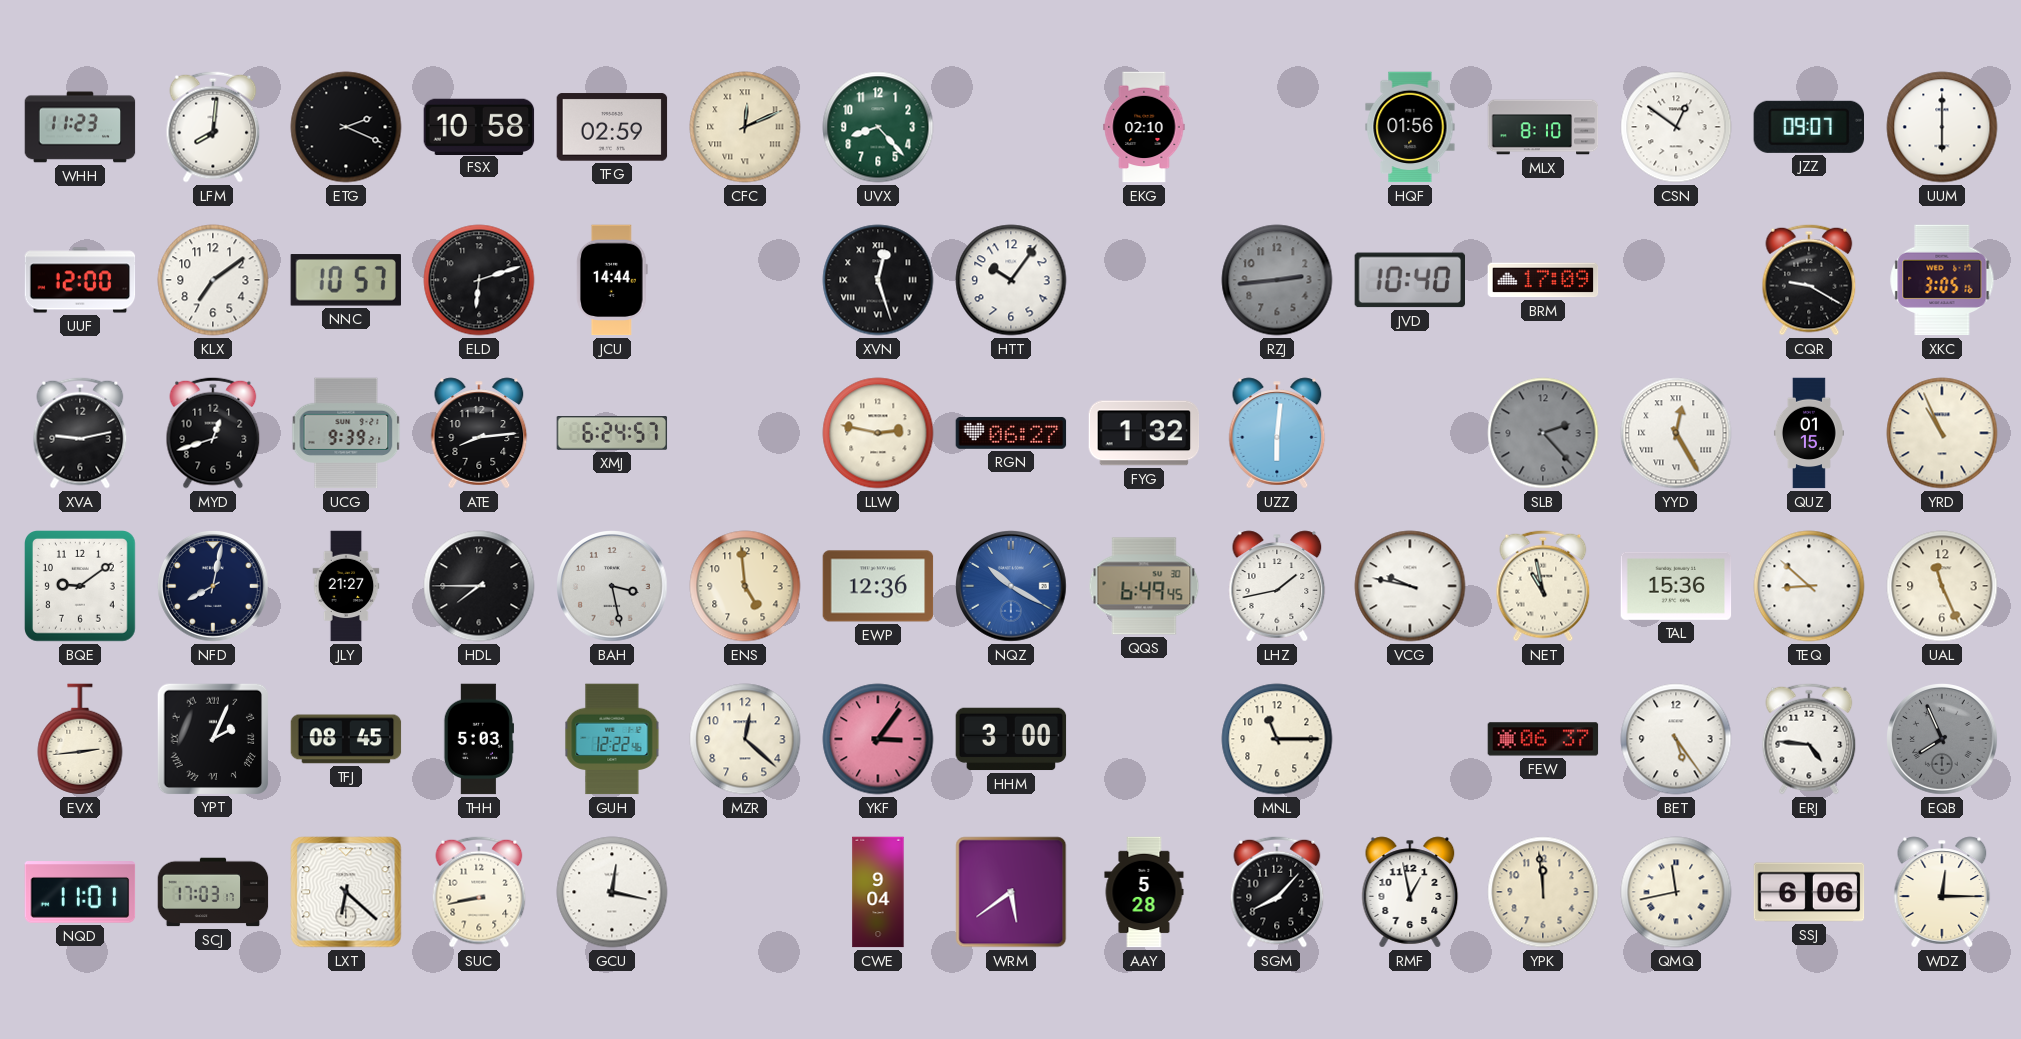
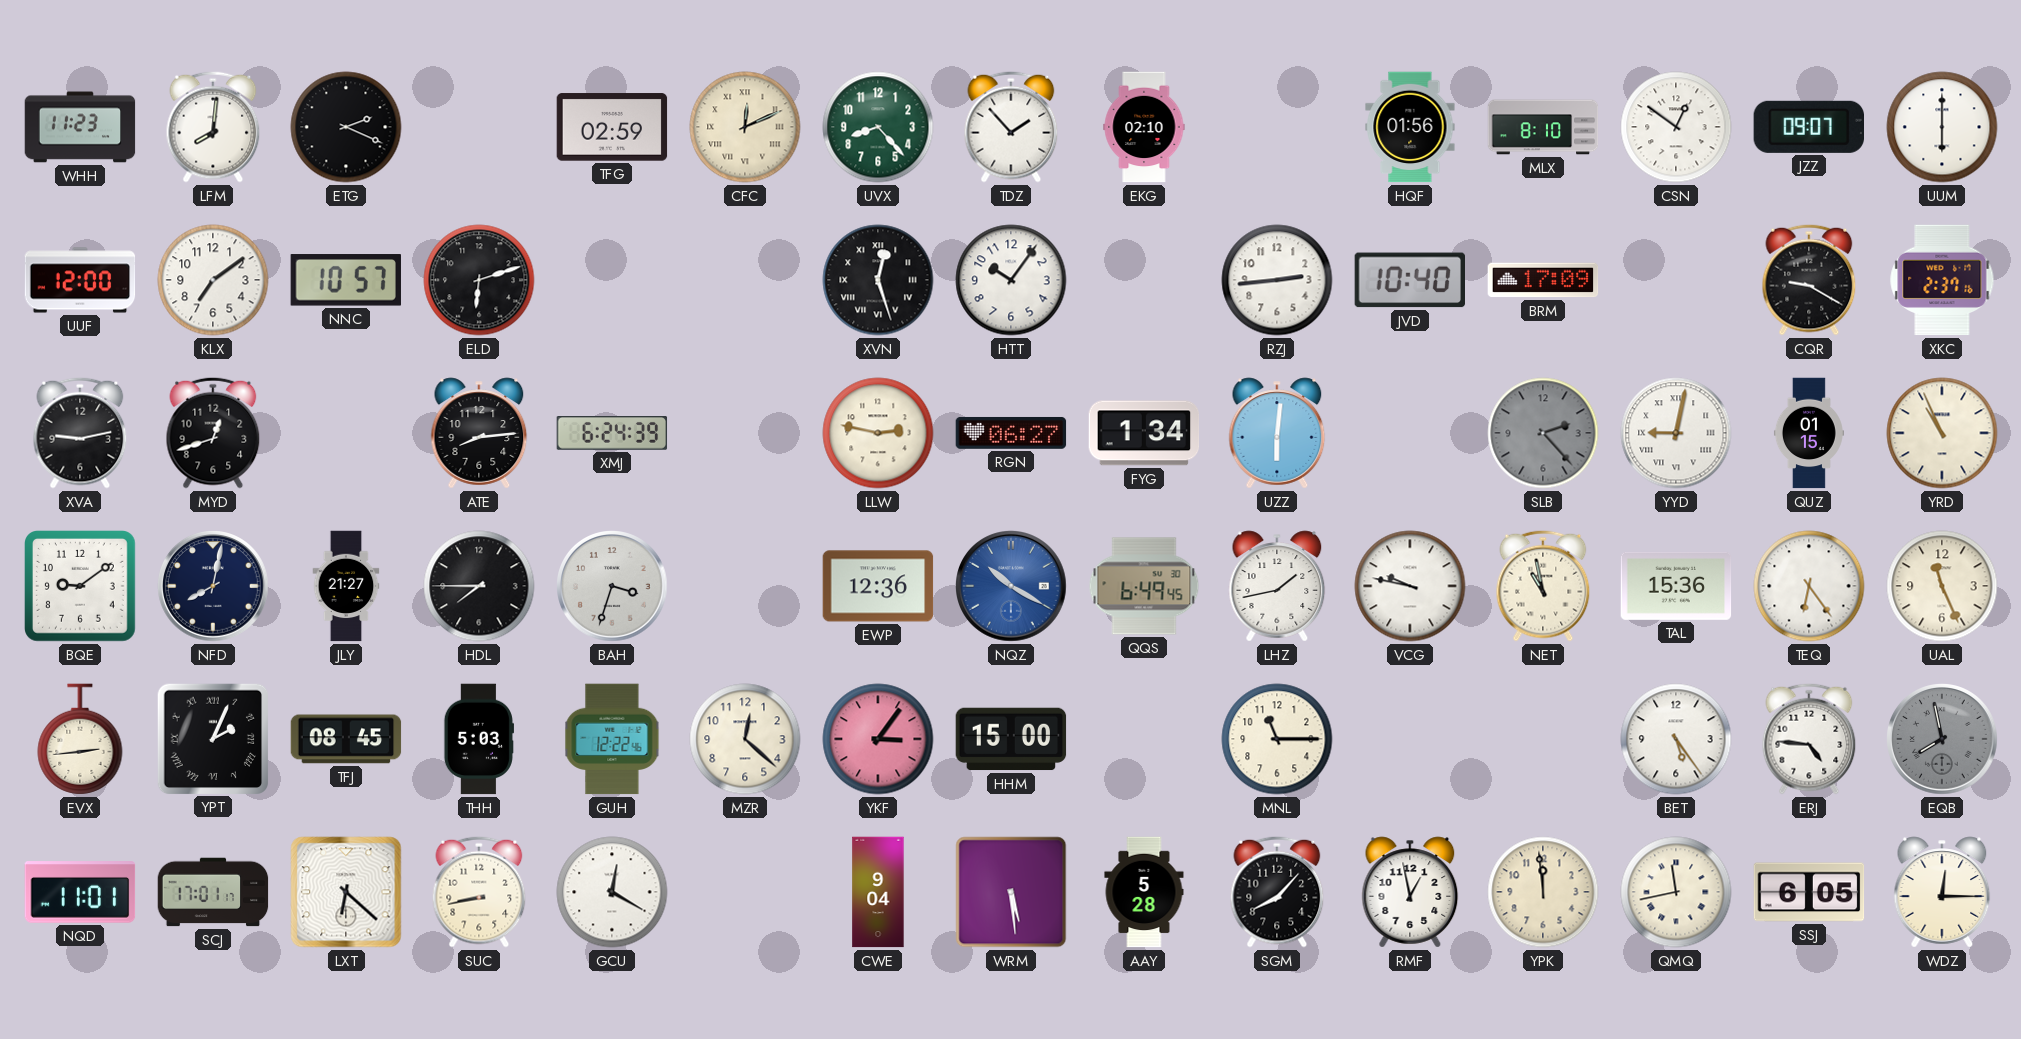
FSX: 10:58 -> none (479, 126)
TDZ: none -> 1:53 (1011, 127)
JCU: 14:44 -> none (612, 280)
RZJ dial: grey -> white (1277, 280)
XKC: 3:05 -> 2:37 (1942, 280)
UCG: 9:39 -> none (346, 433)
XMJ: 6:24:57 -> 6:24:39 (612, 434)
FYG: 1:32 -> 1:34 (1144, 433)
YYD: 12:25 -> 9:02 (1676, 433)
BAH: 3:28 -> 3:33 (613, 587)
ENS: 4:59 -> none (745, 586)
TEQ: 8:52 -> 6:24 (1809, 586)
HHM: 3:00 -> 15:00 (1011, 739)
FEW: 06:37 -> none (1543, 739)
EQB: 7:56 -> 7:58 (1943, 740)
SCJ: 17:03 -> 17:01 (213, 892)
GCU: 12:17 -> 12:20 (612, 892)
WRM: 5:39 -> 5:29 (1011, 892)
SSJ: 6:06 -> 6:05 (1809, 892)
